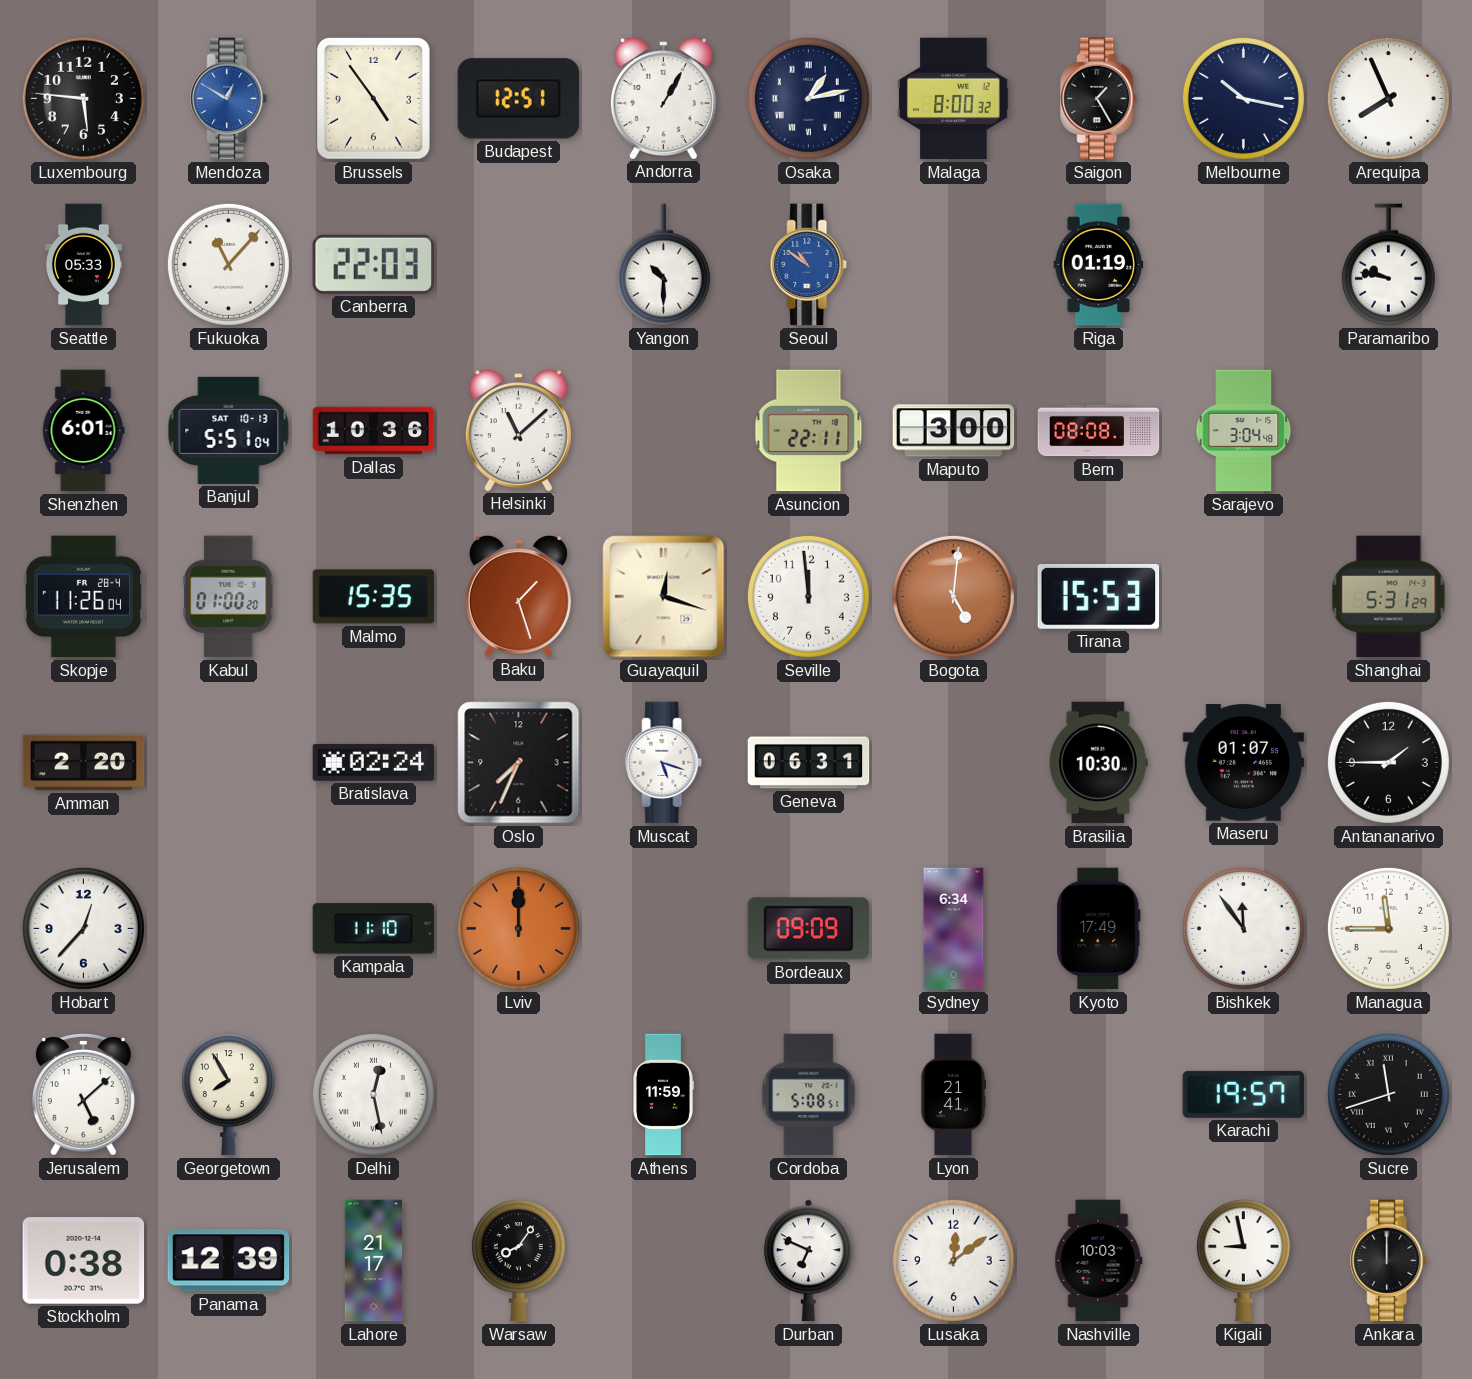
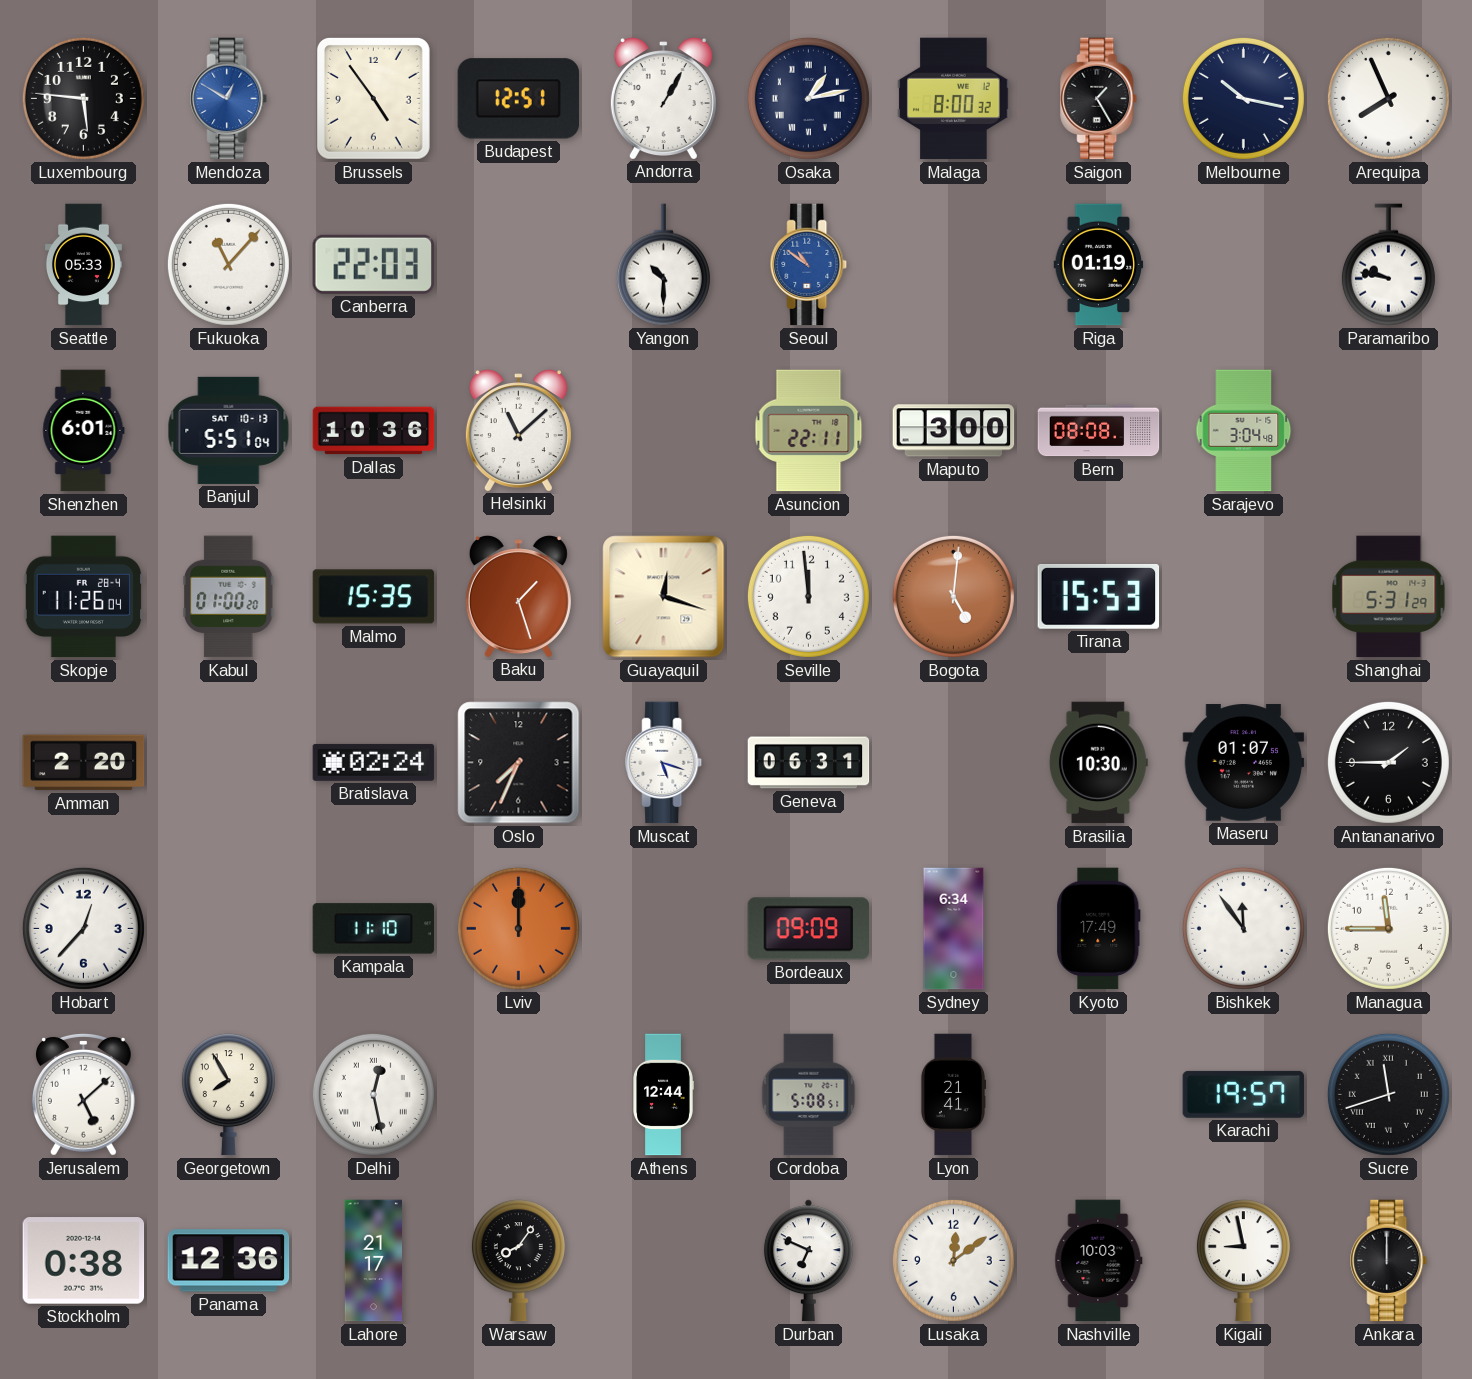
Athens: 11:59 -> 12:44 (663, 1095)
Panama: 12:39 -> 12:36 (229, 1261)
